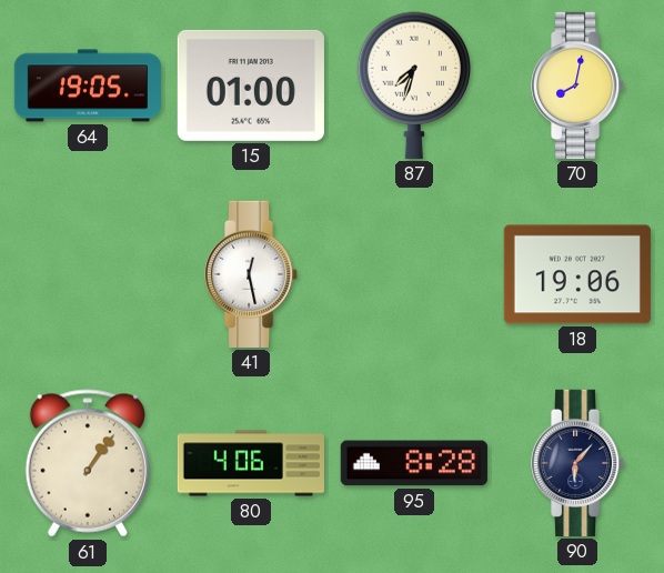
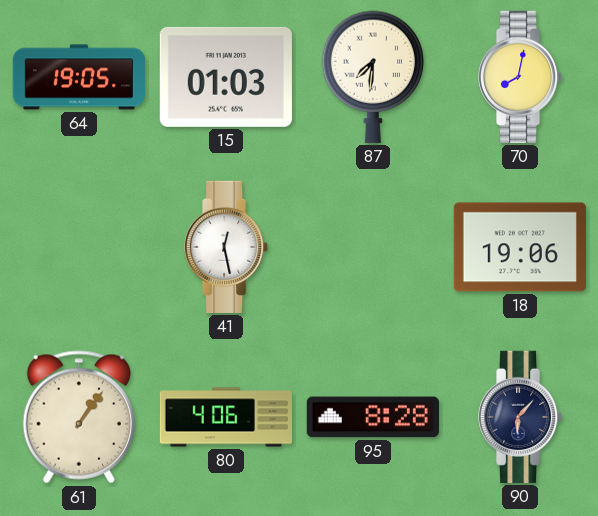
15: 01:00 -> 01:03 (226, 77)
87: 7:33 -> 7:31 (372, 77)
